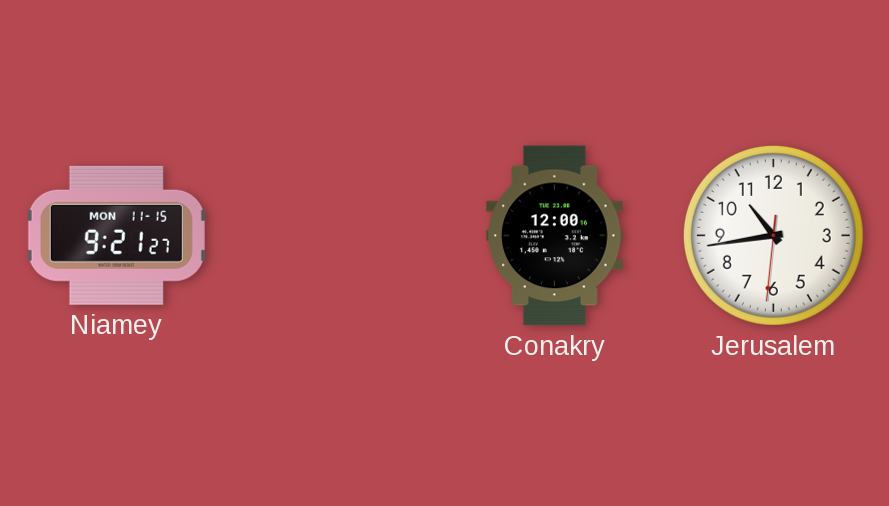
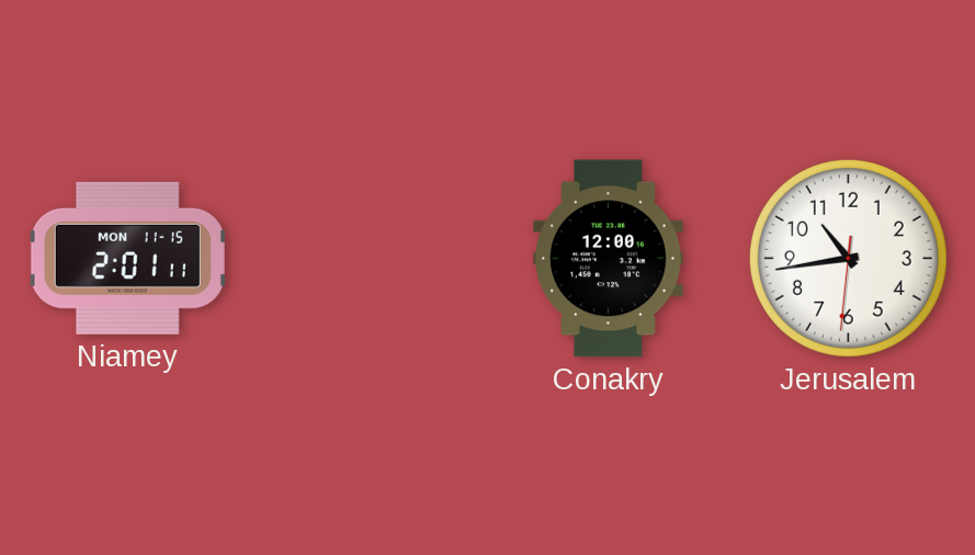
Niamey: 9:21 -> 2:01 (127, 258)
